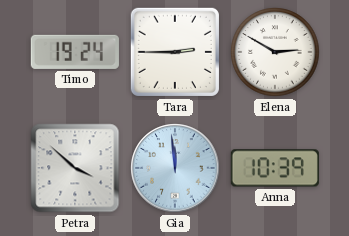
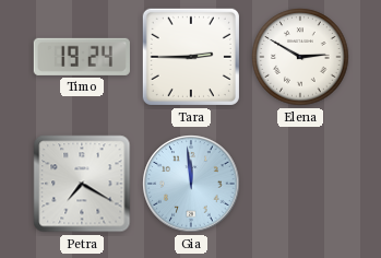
Petra: 3:52 -> 7:20 (82, 184)
Anna: 10:39 -> none (275, 168)
